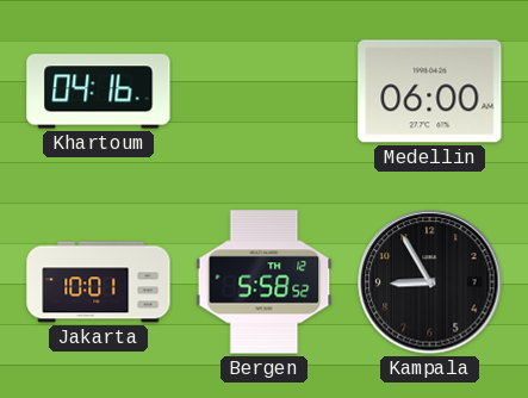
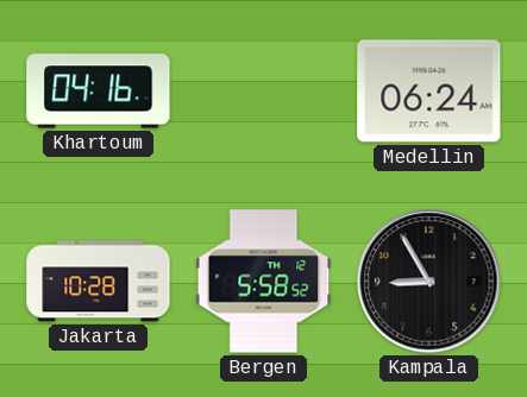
Medellin: 06:00 -> 06:24 (429, 92)
Jakarta: 10:01 -> 10:28 (99, 282)
